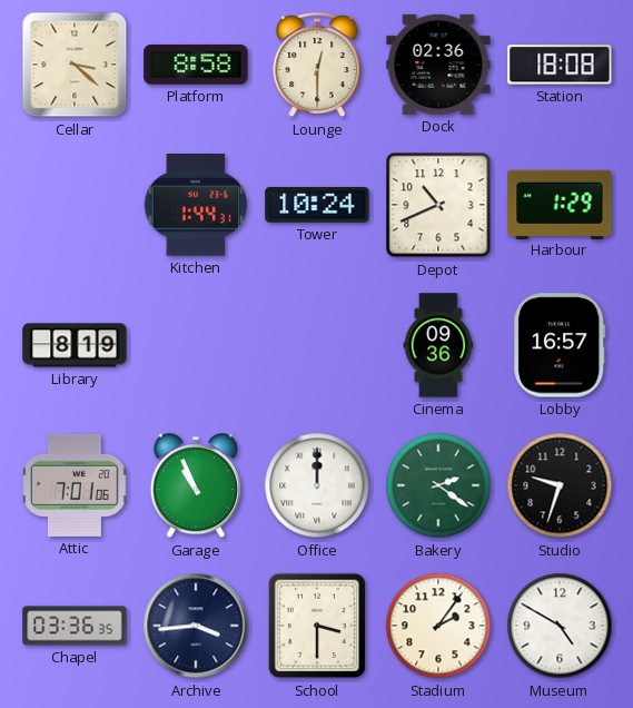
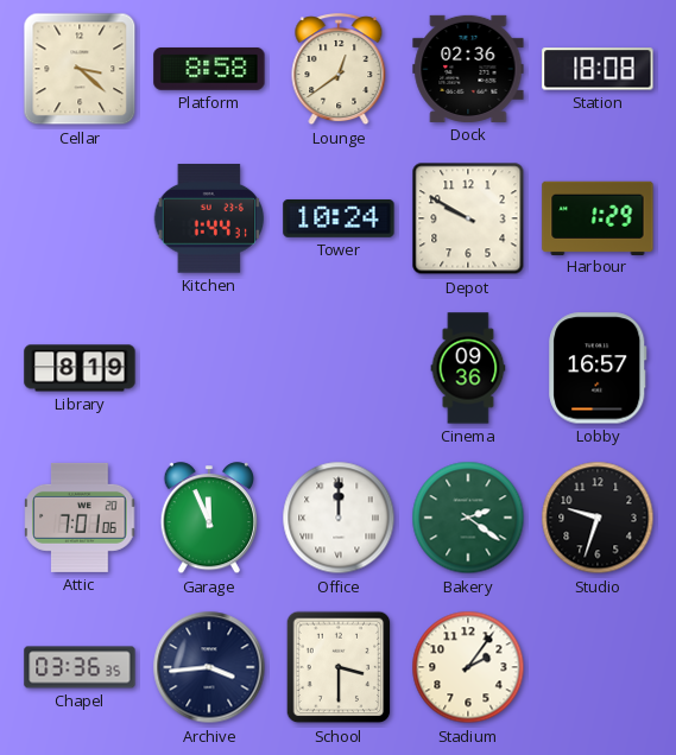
Lounge: 12:30 -> 12:39 (339, 70)
Depot: 10:41 -> 9:50 (468, 218)
Garage: 10:56 -> 11:56 (208, 519)
Museum: 4:50 -> none (560, 626)
